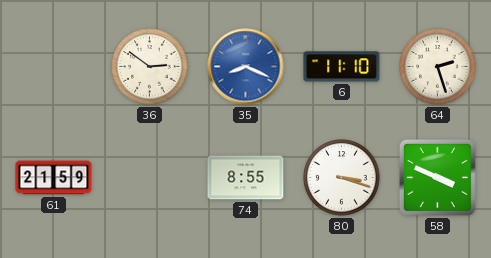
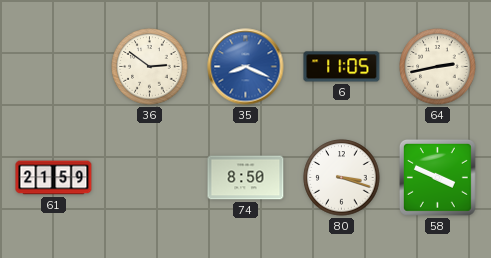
6: 11:10 -> 11:05 (342, 67)
64: 2:27 -> 2:43 (438, 67)
74: 8:55 -> 8:50 (246, 178)
